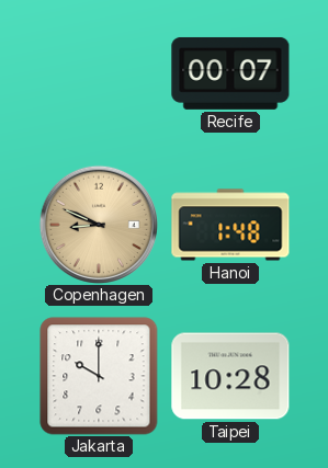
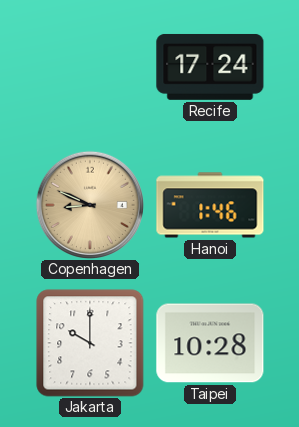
Recife: 00:07 -> 17:24 (210, 67)
Hanoi: 1:48 -> 1:46 (210, 205)
